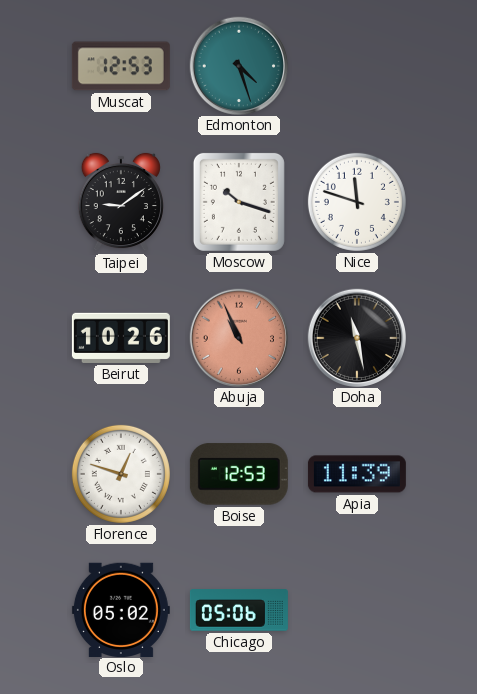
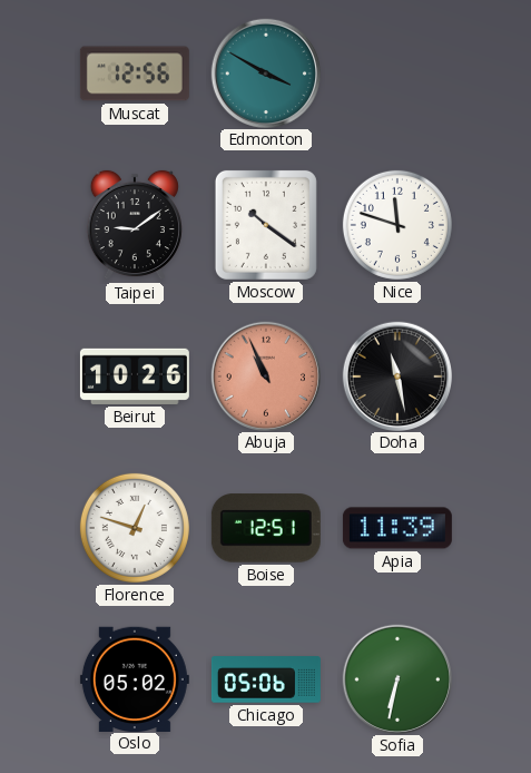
Muscat: 12:53 -> 12:56 (135, 74)
Edmonton: 4:27 -> 3:50 (265, 72)
Moscow: 10:18 -> 10:21 (266, 225)
Boise: 12:53 -> 12:51 (266, 528)
Sofia: none -> 6:32 (396, 678)
